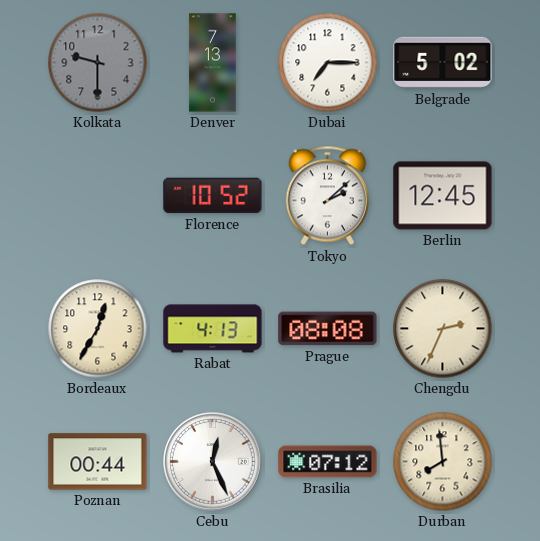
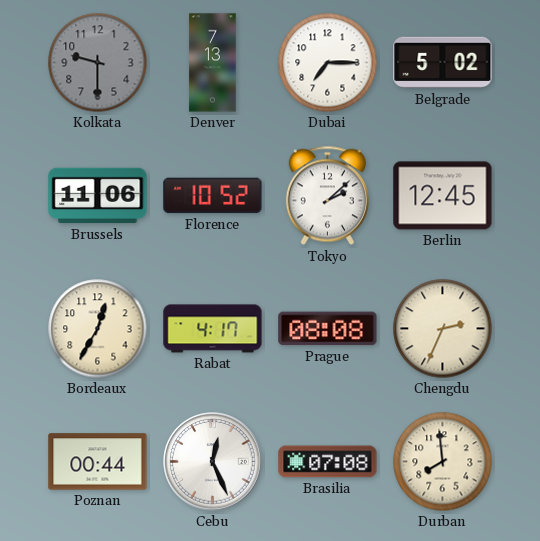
Brussels: none -> 11:06 (98, 196)
Rabat: 4:13 -> 4:17 (213, 329)
Brasilia: 07:12 -> 07:08 (328, 462)
